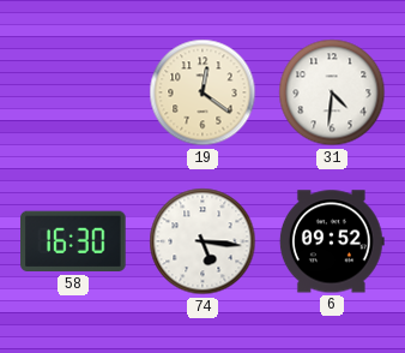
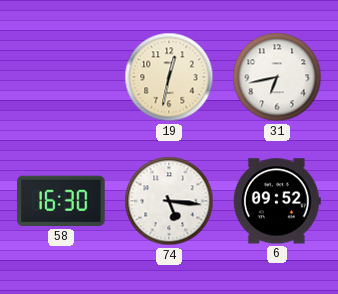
19: 12:21 -> 12:32 (169, 77)
31: 4:31 -> 6:43 (277, 77)
